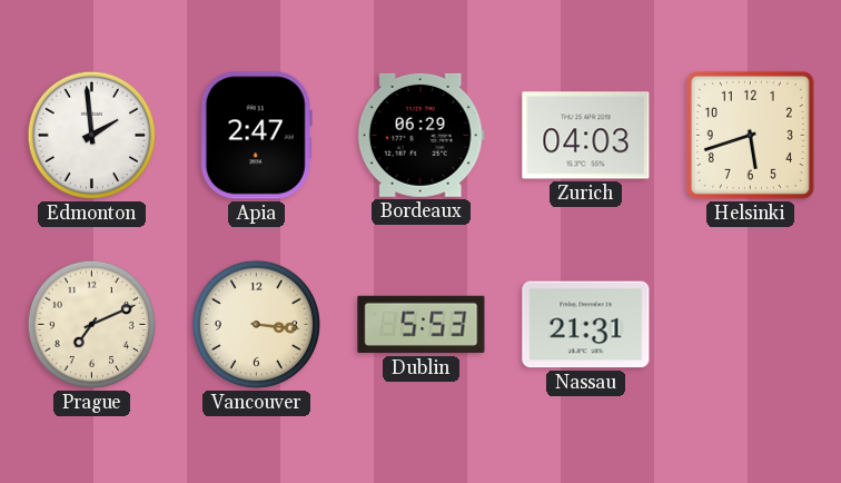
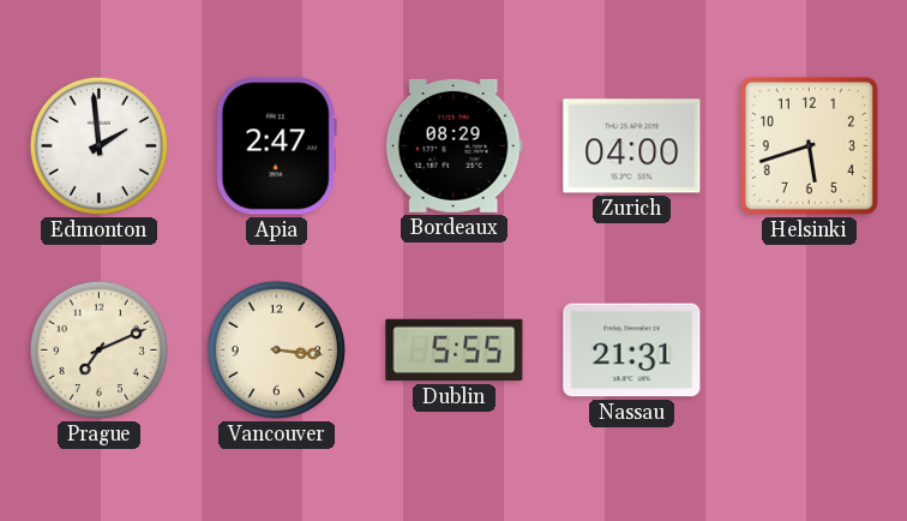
Bordeaux: 06:29 -> 08:29 (453, 145)
Zurich: 04:03 -> 04:00 (632, 146)
Dublin: 5:53 -> 5:55 (455, 351)
